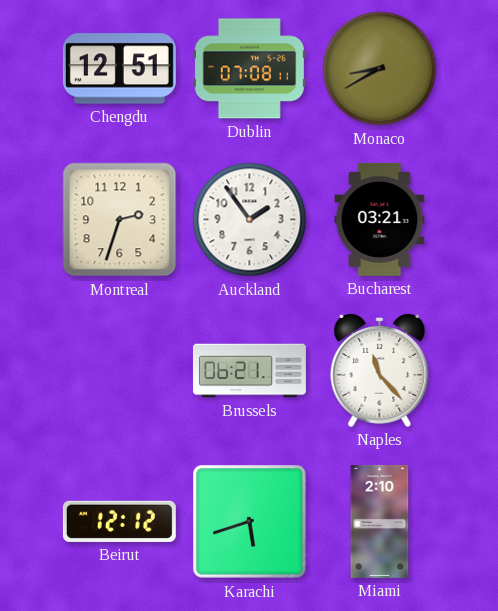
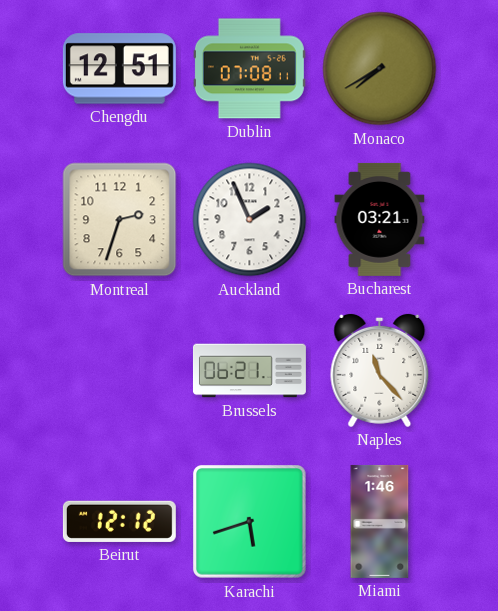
Monaco: 8:40 -> 7:40 (380, 69)
Auckland: 1:54 -> 1:56 (250, 220)
Miami: 2:10 -> 1:46 (380, 521)
